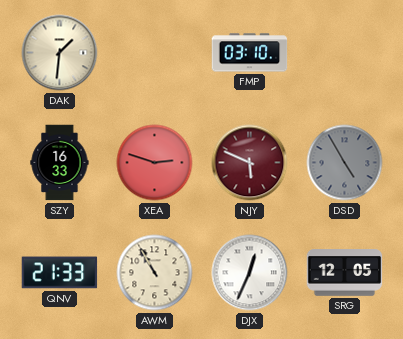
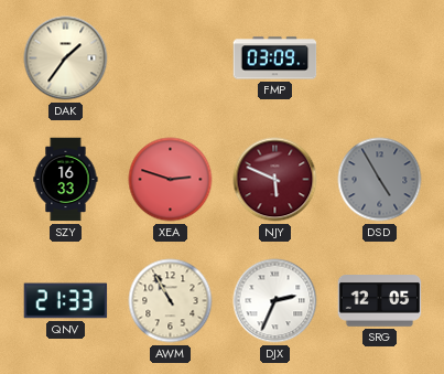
DAK: 1:31 -> 1:36 (66, 58)
FMP: 03:10 -> 03:09 (275, 58)
DJX: 12:34 -> 2:34 (275, 301)
